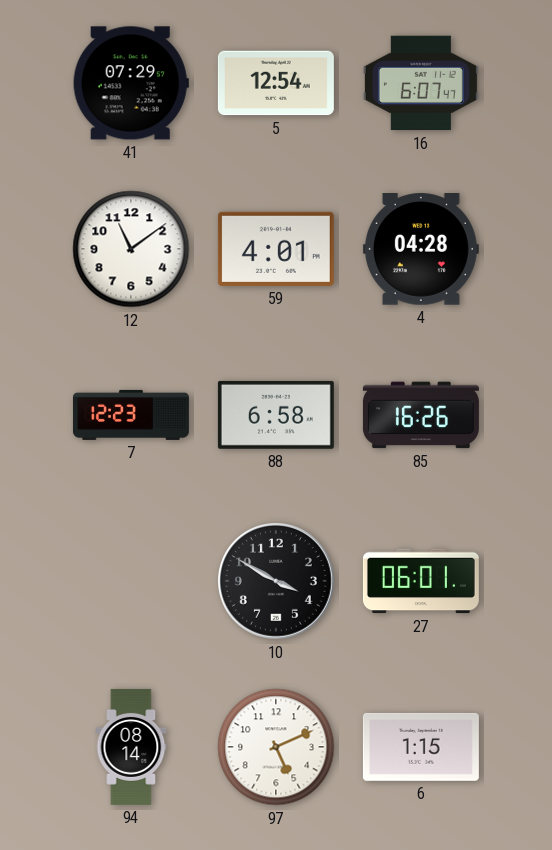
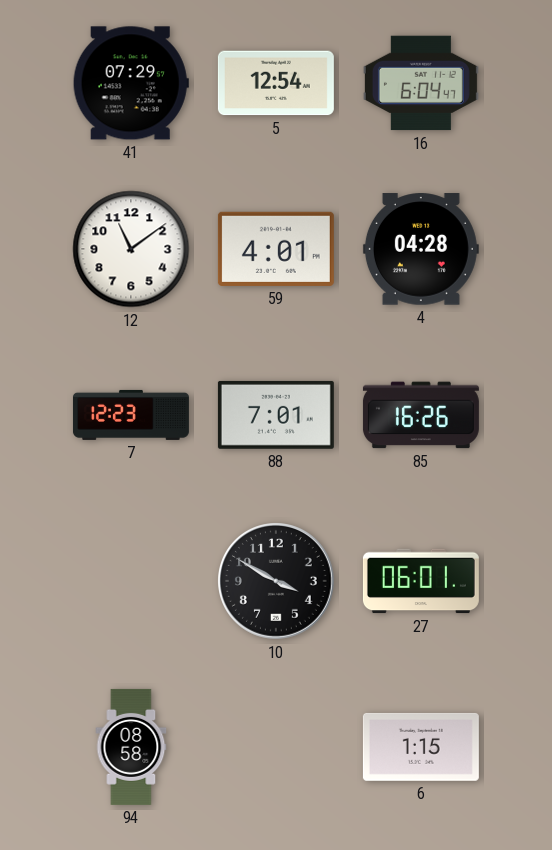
16: 6:07 -> 6:04 (421, 83)
88: 6:58 -> 7:01 (276, 415)
94: 08:14 -> 08:58 (131, 747)
97: 5:11 -> none (276, 747)
